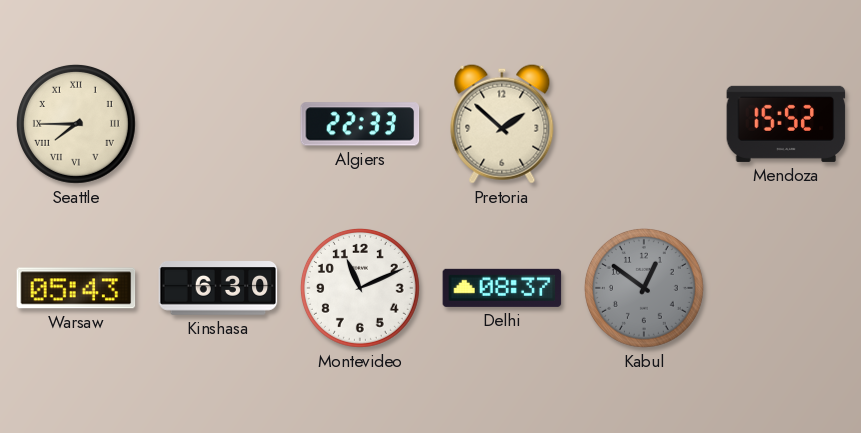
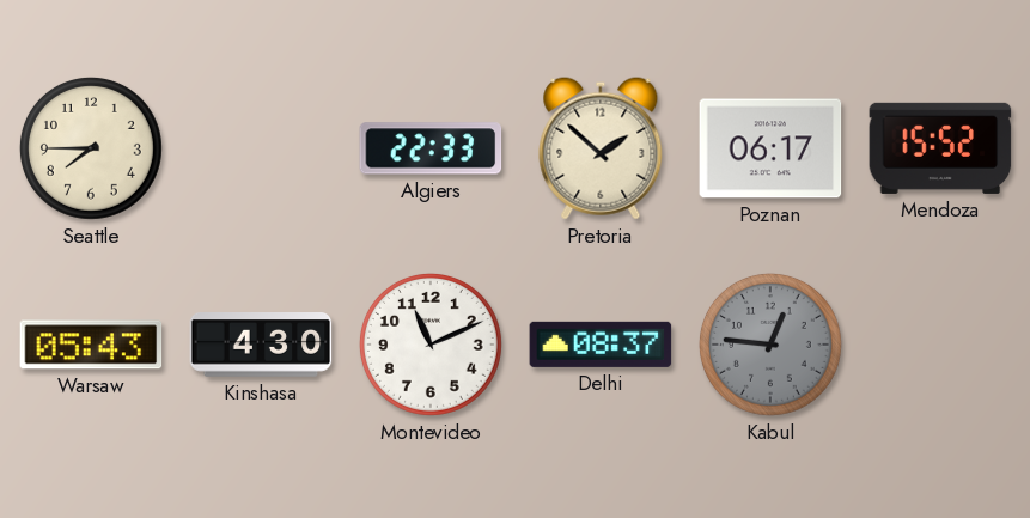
Seattle numerals: Roman -> Arabic (91, 148)
Poznan: none -> 06:17 (770, 148)
Kinshasa: 6:30 -> 4:30 (261, 346)
Kabul: 12:51 -> 12:46 (770, 345)
